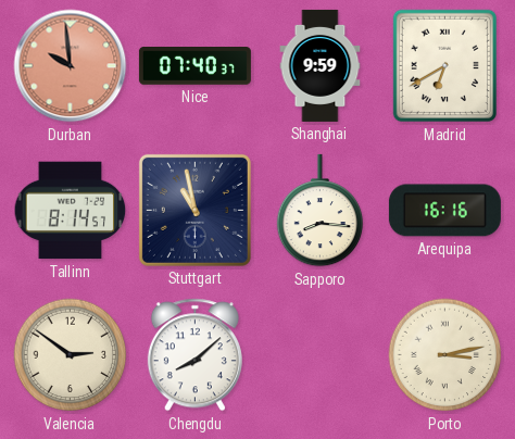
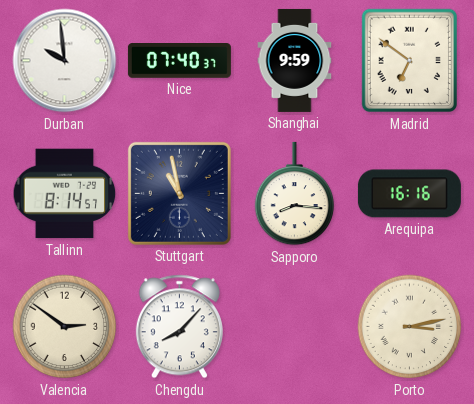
Durban dial: salmon -> white (65, 61)
Madrid: 6:40 -> 6:51 (409, 61)
Chengdu: 8:08 -> 8:07 (179, 327)
